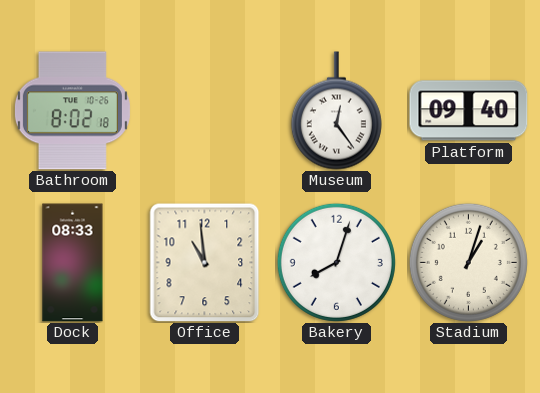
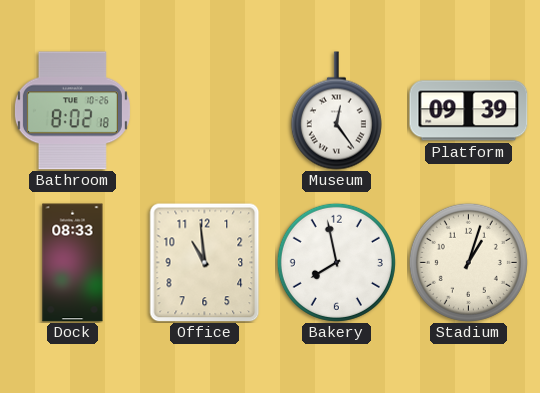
Platform: 09:40 -> 09:39 (469, 111)
Bakery: 8:03 -> 7:58 (336, 262)
